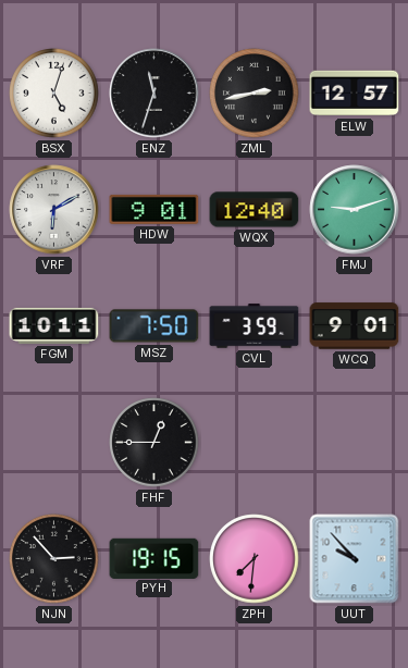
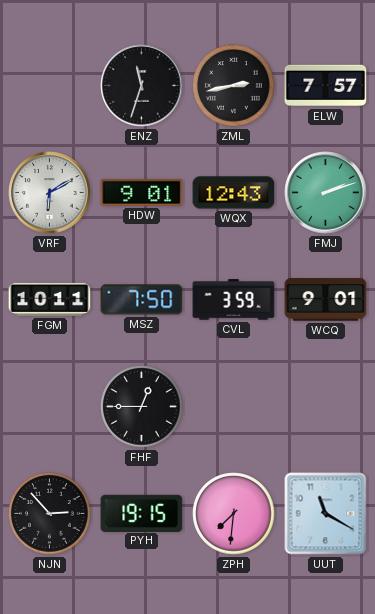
BSX: 5:03 -> none (54, 94)
ELW: 12:57 -> 7:57 (326, 86)
WQX: 12:40 -> 12:43 (234, 193)
FMJ: 9:12 -> 2:12 (326, 193)
UUT: 9:53 -> 11:20 (326, 514)
